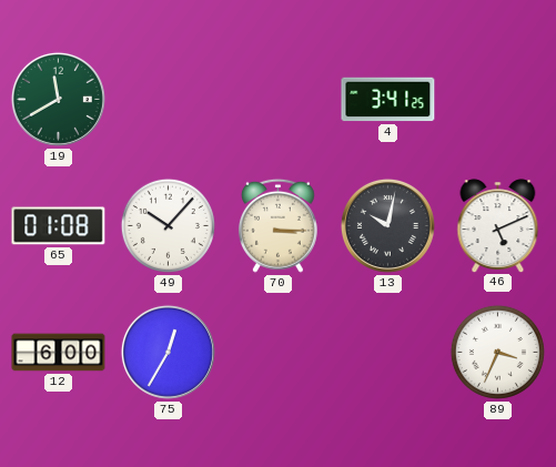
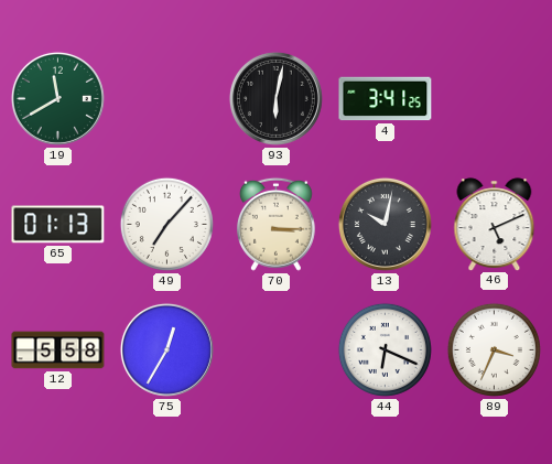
93: none -> 6:02 (275, 98)
65: 01:08 -> 01:13 (58, 225)
49: 10:07 -> 7:07 (166, 224)
12: 6:00 -> 5:58 (58, 350)
44: none -> 6:19 (385, 349)
